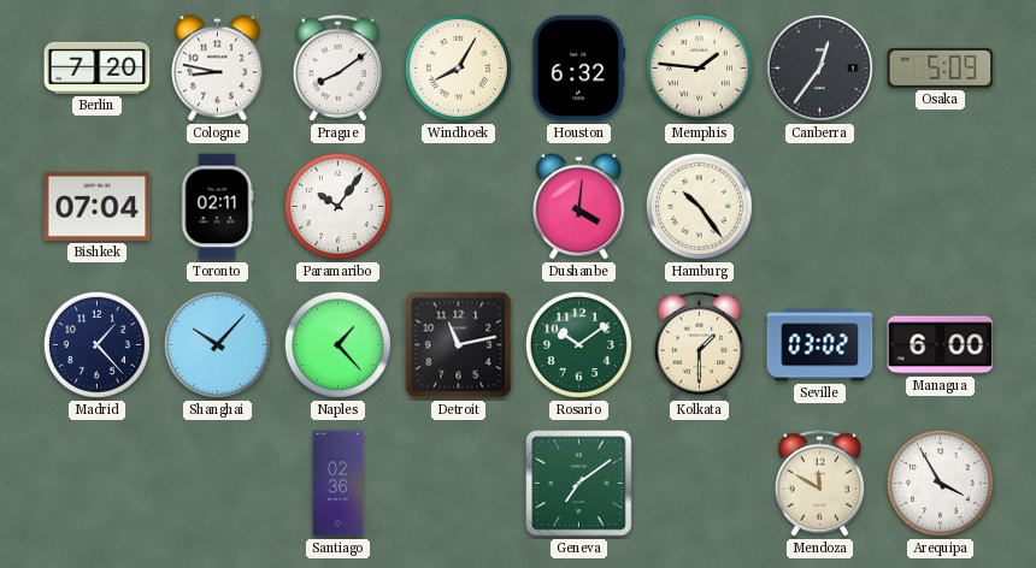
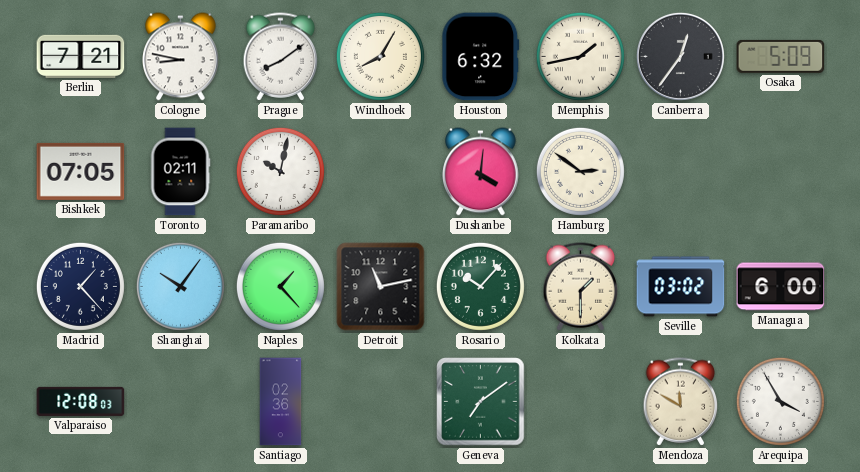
Berlin: 7:20 -> 7:21 (81, 56)
Memphis: 1:46 -> 1:43 (580, 56)
Bishkek: 07:04 -> 07:05 (81, 171)
Paramaribo: 10:06 -> 10:02 (280, 171)
Hamburg: 10:24 -> 2:51 (580, 171)
Shanghai: 10:07 -> 10:06 (180, 286)
Rosario: 10:09 -> 10:07 (480, 286)
Valparaiso: none -> 12:08 (81, 401)
